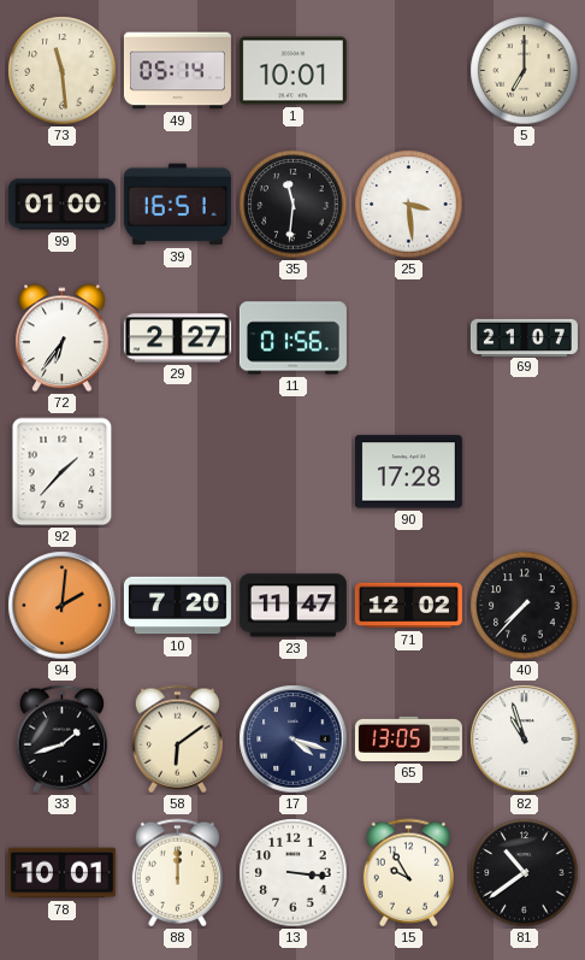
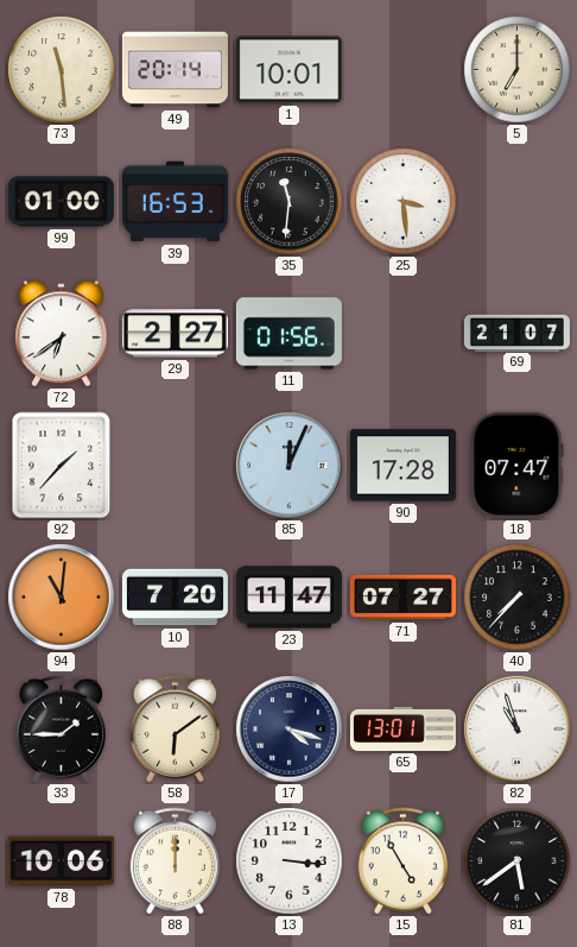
49: 05:14 -> 20:14 (175, 70)
39: 16:51 -> 16:53 (175, 202)
72: 6:36 -> 6:39 (62, 334)
85: none -> 12:04 (290, 466)
18: none -> 07:47 (518, 465)
94: 2:01 -> 11:01 (62, 598)
71: 12:02 -> 07:27 (402, 598)
33: 1:42 -> 1:45 (61, 730)
65: 13:05 -> 13:01 (402, 728)
78: 10:01 -> 10:06 (61, 861)
15: 9:55 -> 4:55 (402, 861)
81: 10:39 -> 5:39 (518, 861)
